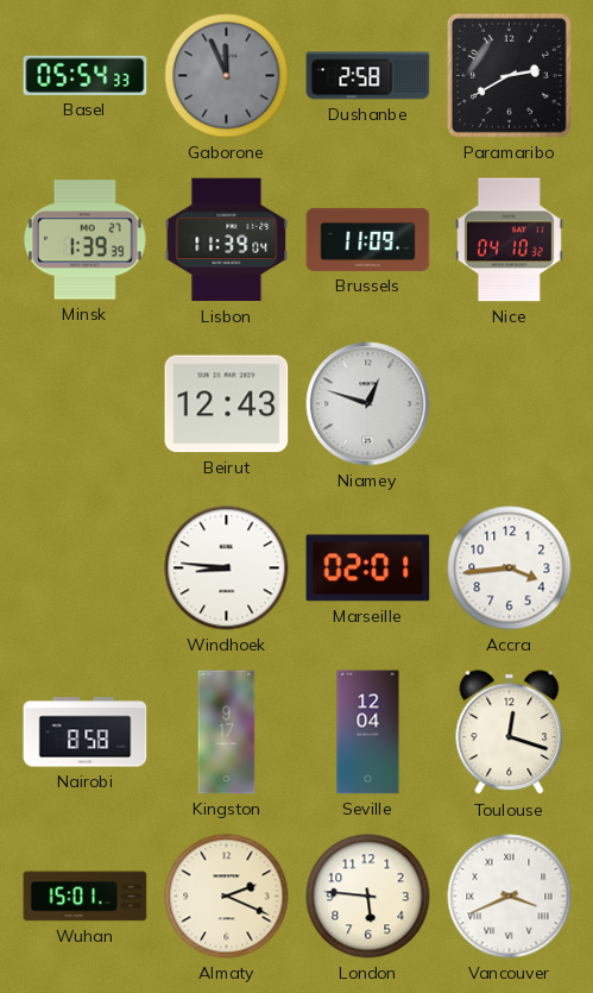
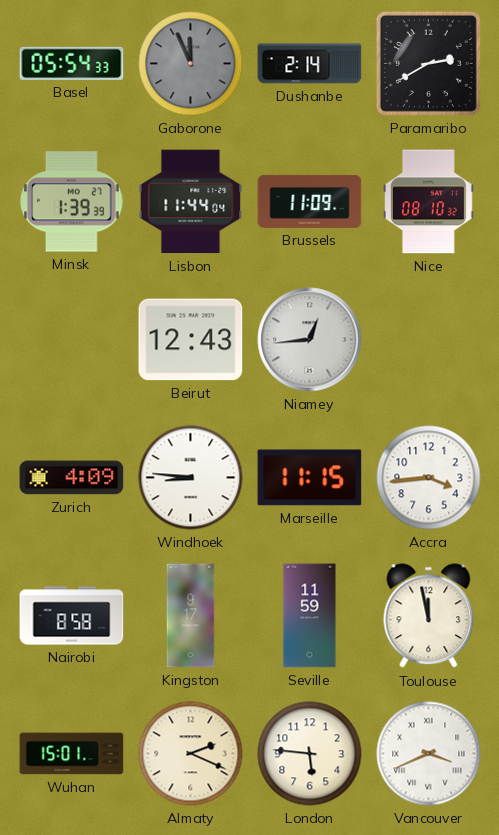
Dushanbe: 2:58 -> 2:14 (310, 64)
Lisbon: 11:39 -> 11:44 (191, 202)
Nice: 04:10 -> 08:10 (429, 202)
Niamey: 12:48 -> 12:44 (310, 340)
Zurich: none -> 4:09 (72, 478)
Marseille: 02:01 -> 11:15 (310, 478)
Seville: 12:04 -> 11:59 (310, 616)
Toulouse: 12:18 -> 11:58 (429, 616)
